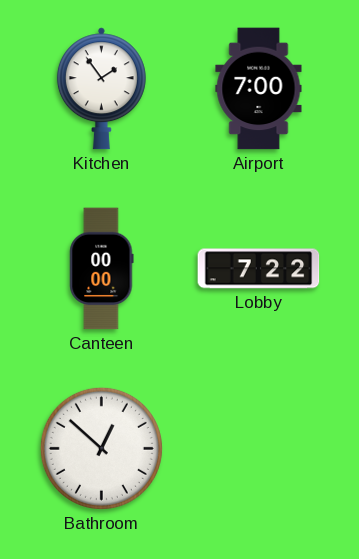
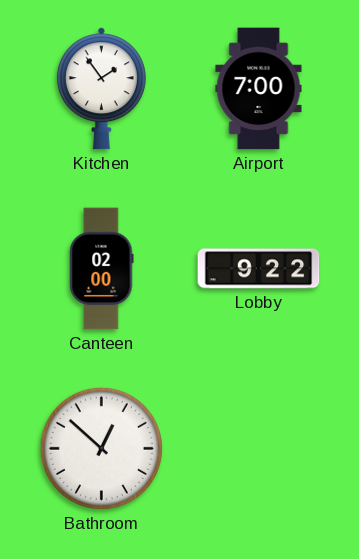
Canteen: 00:00 -> 02:00 (102, 269)
Lobby: 7:22 -> 9:22 (259, 269)
